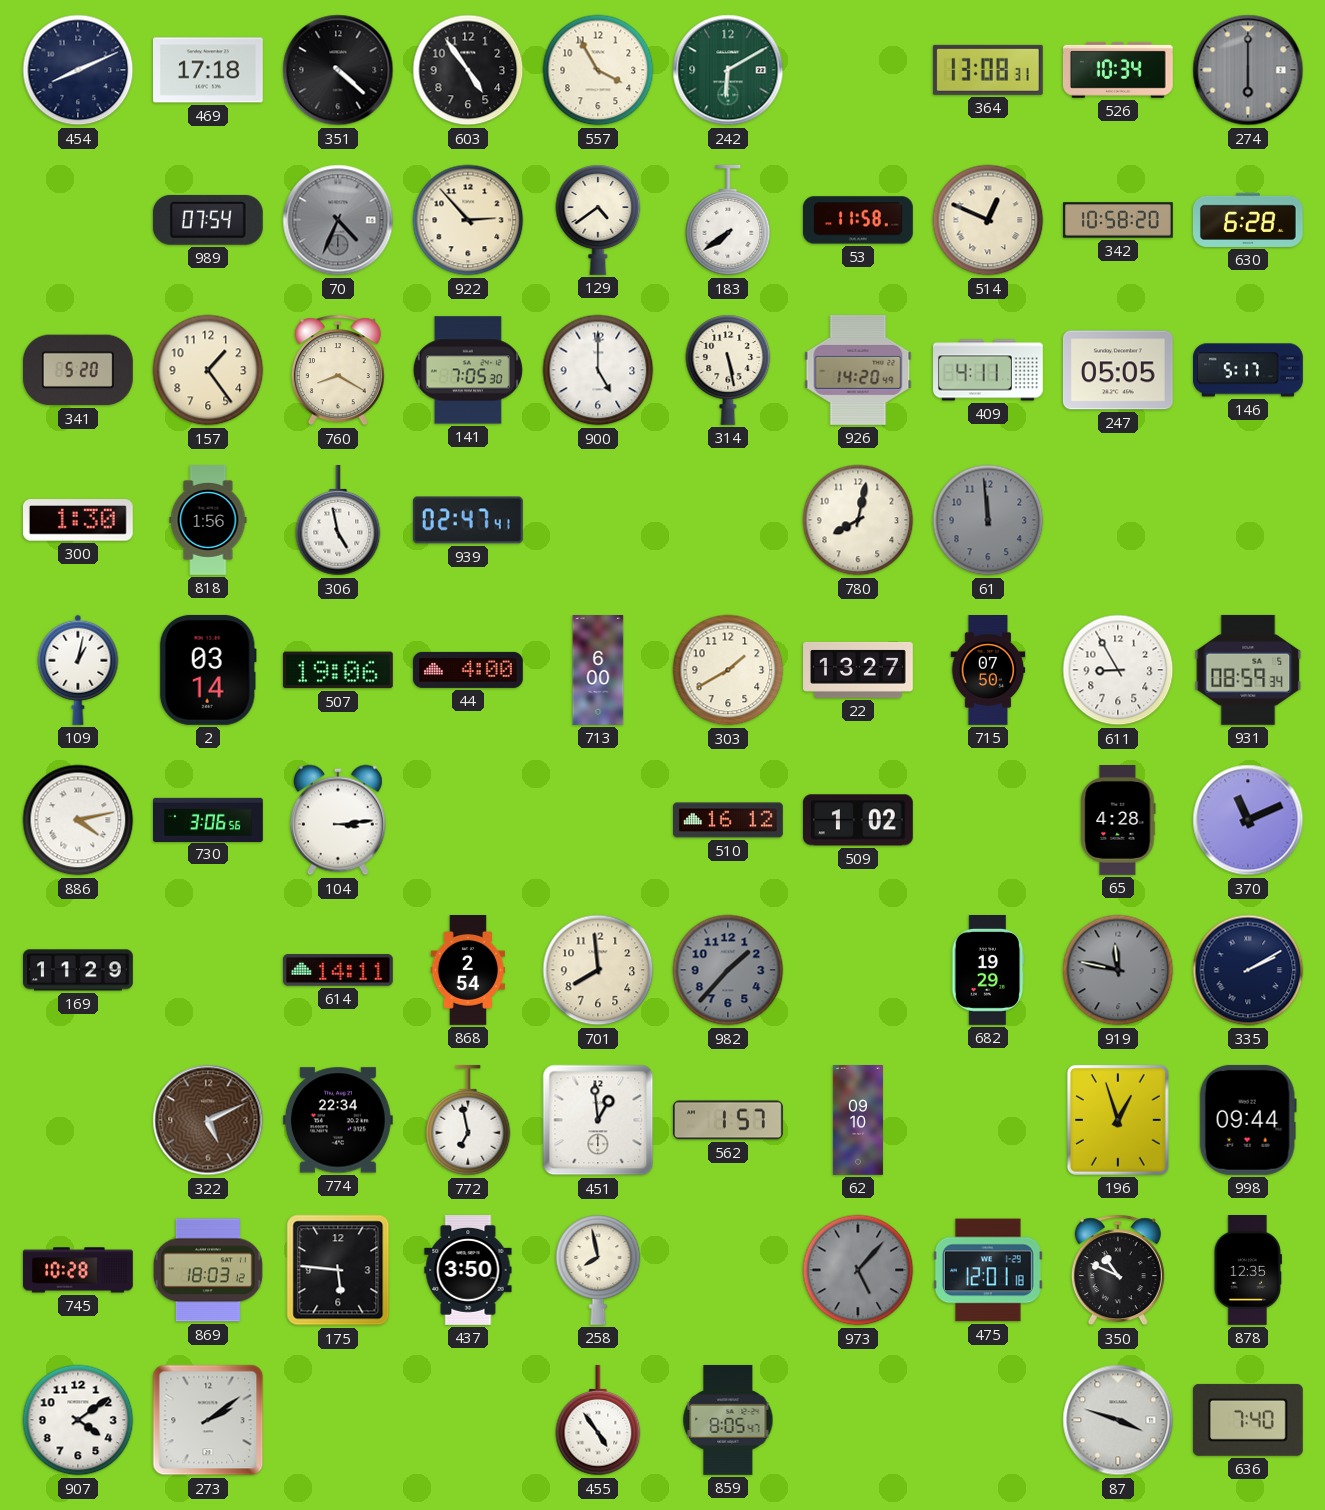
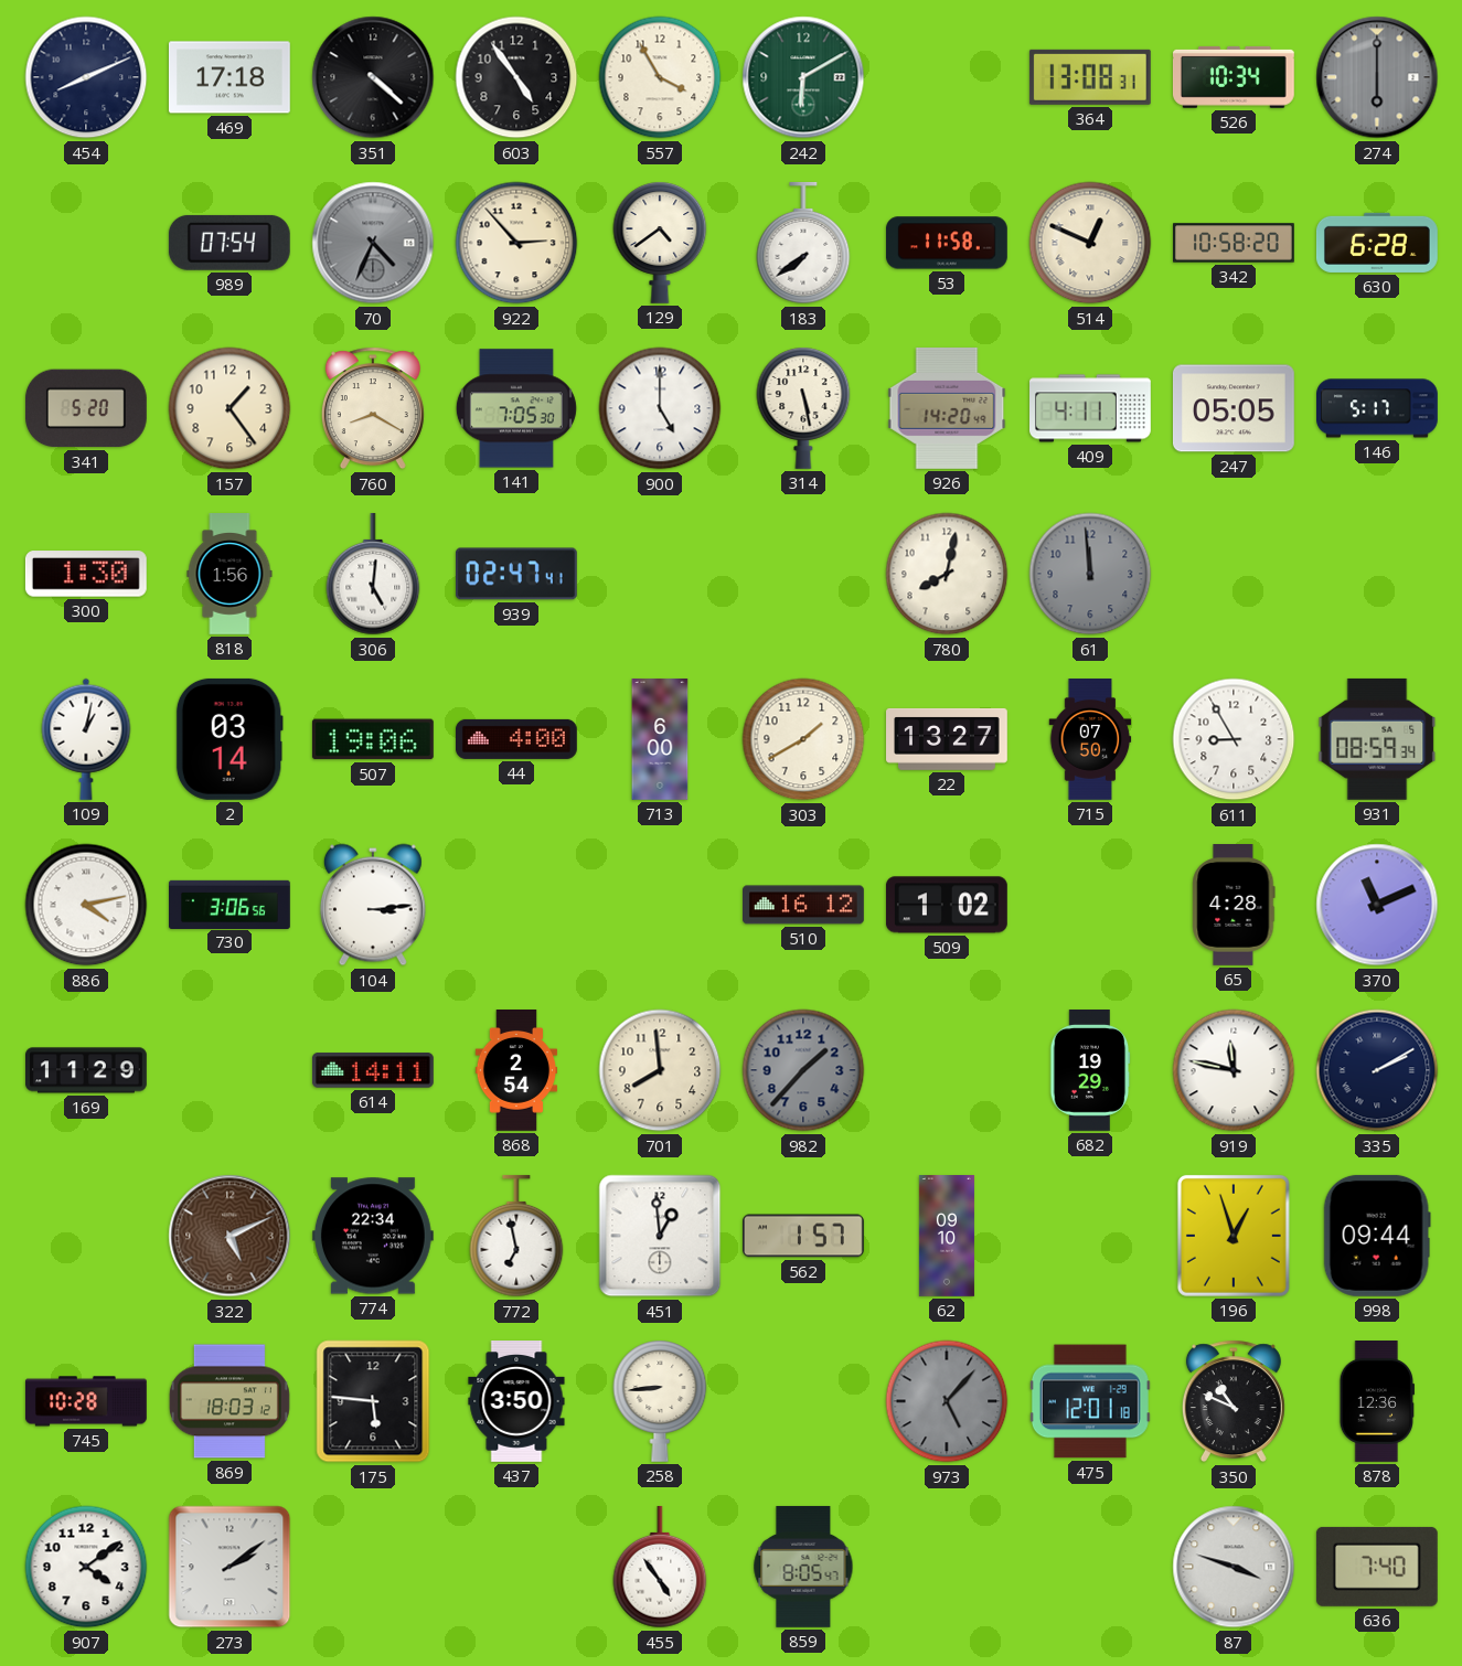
306: 4:58 -> 5:01 (373, 574)
919 dial: grey -> white (1234, 1070)
258: 7:58 -> 8:44 (660, 1401)
878: 12:35 -> 12:36 (1376, 1402)
